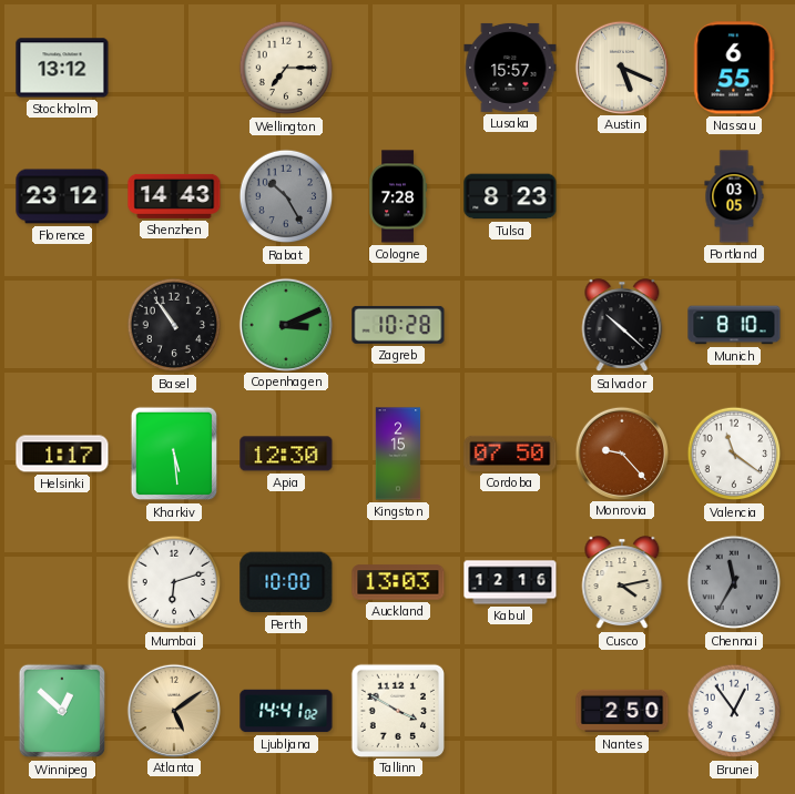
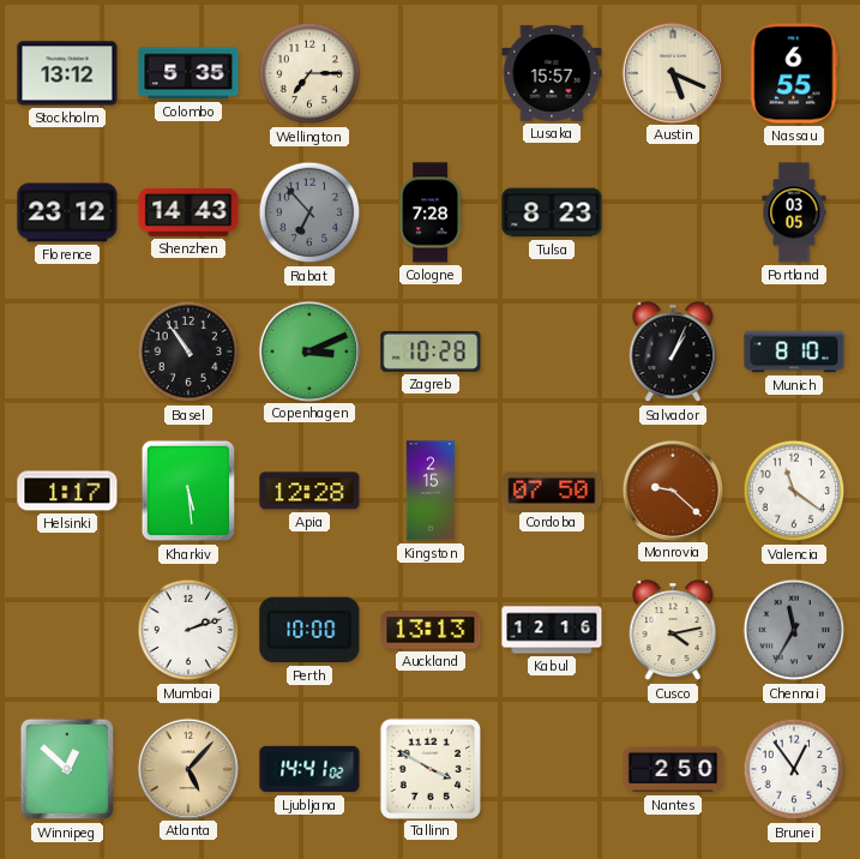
Colombo: none -> 5:35 (188, 73)
Rabat: 10:25 -> 6:53 (309, 212)
Salvador: 10:22 -> 1:04 (673, 353)
Apia: 12:30 -> 12:28 (309, 491)
Monrovia: 9:23 -> 9:22 (672, 489)
Mumbai: 6:12 -> 2:12 (188, 630)
Auckland: 13:03 -> 13:13 (431, 630)
Atlanta: 5:09 -> 5:07 (187, 768)
